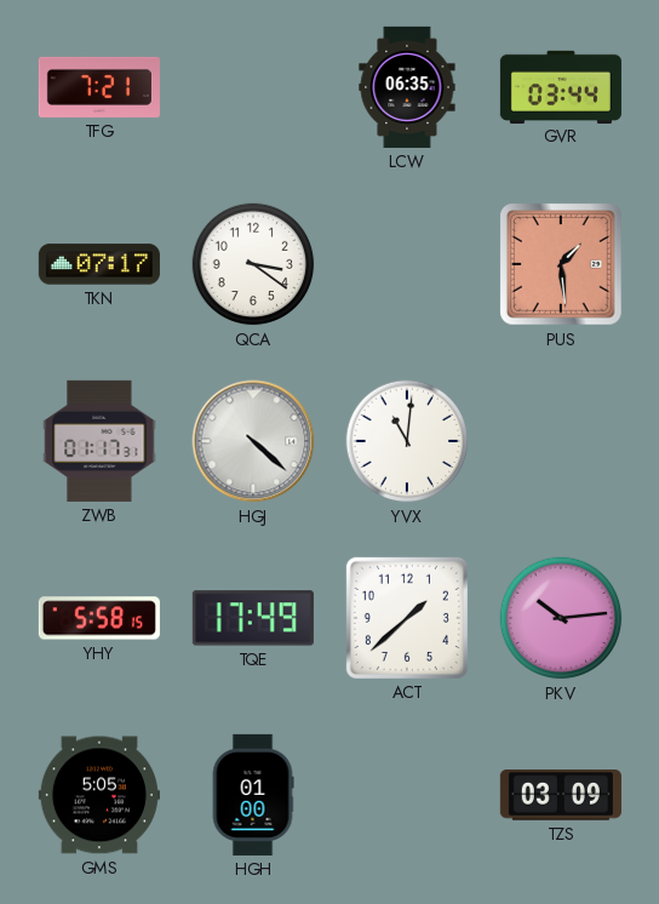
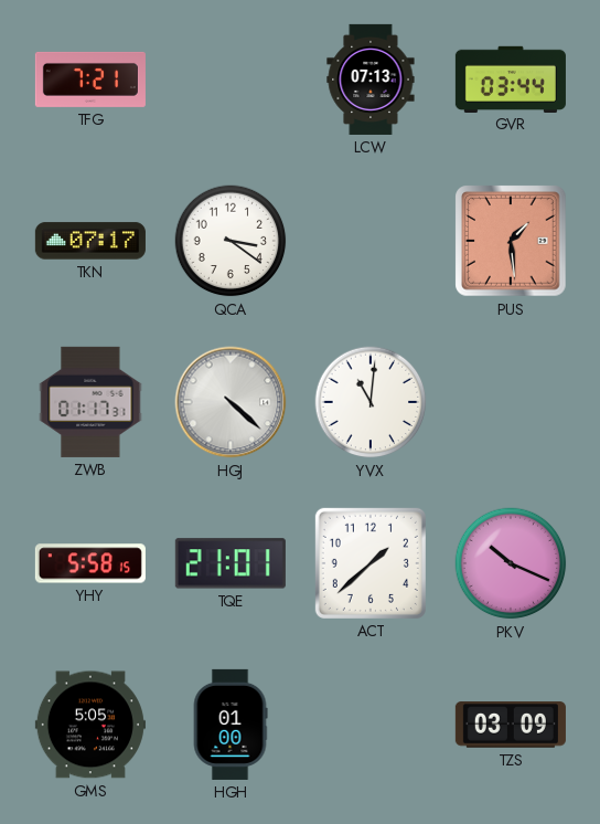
LCW: 06:35 -> 07:13 (371, 80)
TQE: 17:49 -> 21:01 (231, 563)
PKV: 10:14 -> 10:19 (511, 563)
